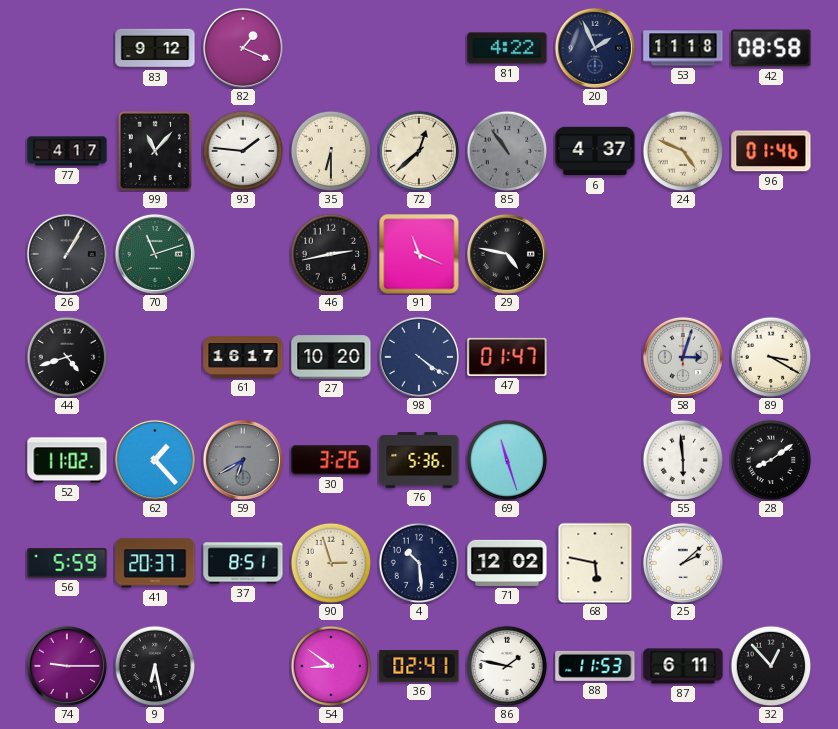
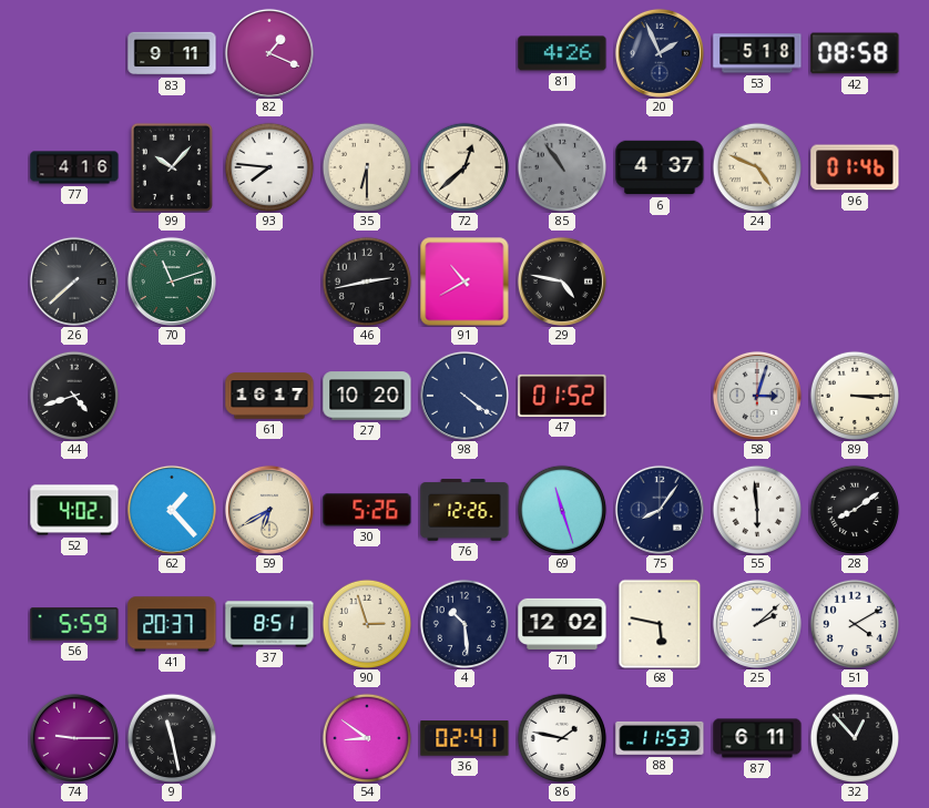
83: 9:12 -> 9:11 (172, 53)
81: 4:22 -> 4:26 (562, 53)
53: 11:18 -> 5:18 (757, 53)
77: 4:17 -> 4:16 (74, 167)
99: 11:07 -> 10:07 (172, 167)
93: 1:46 -> 7:46 (269, 167)
26: 1:05 -> 7:38 (74, 282)
91: 11:19 -> 10:40 (465, 282)
47: 01:47 -> 01:52 (562, 396)
89: 3:20 -> 3:15 (855, 396)
52: 11:02 -> 4:02 (74, 510)
59 dial: grey -> cream (269, 510)
30: 3:26 -> 5:26 (367, 510)
76: 5:36 -> 12:26 (465, 510)
75: none -> 8:06 (660, 510)
51: none -> 4:10 (855, 624)
9: 6:28 -> 11:28 (172, 738)
